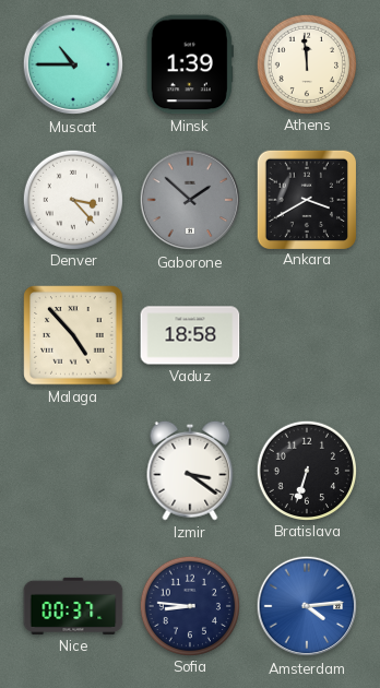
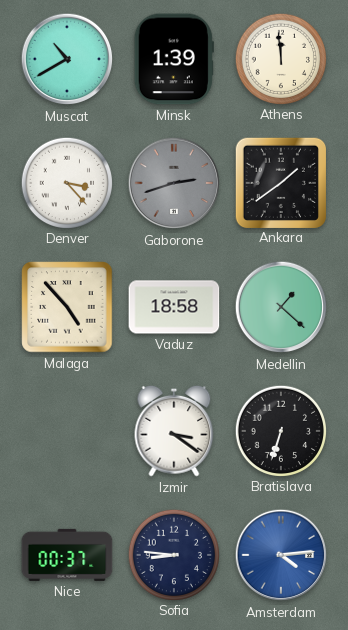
Muscat: 10:45 -> 10:40 (67, 59)
Gaborone: 1:52 -> 2:42 (174, 183)
Ankara: 3:40 -> 1:39 (280, 182)
Medellin: none -> 1:22 (281, 307)
